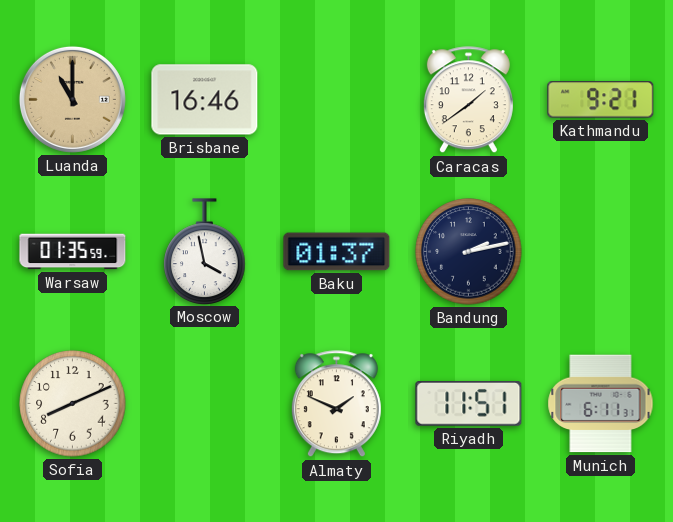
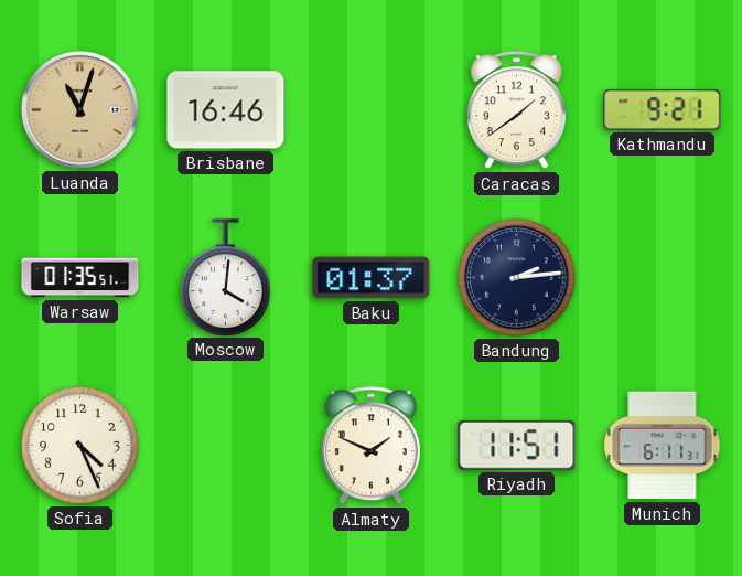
Luanda: 11:00 -> 11:03 (79, 109)
Warsaw: 01:35:59 -> 01:35:51 (80, 278)
Moscow: 3:58 -> 4:01 (226, 277)
Bandung: 2:13 -> 2:14 (517, 278)
Sofia: 8:11 -> 4:26 (80, 446)
